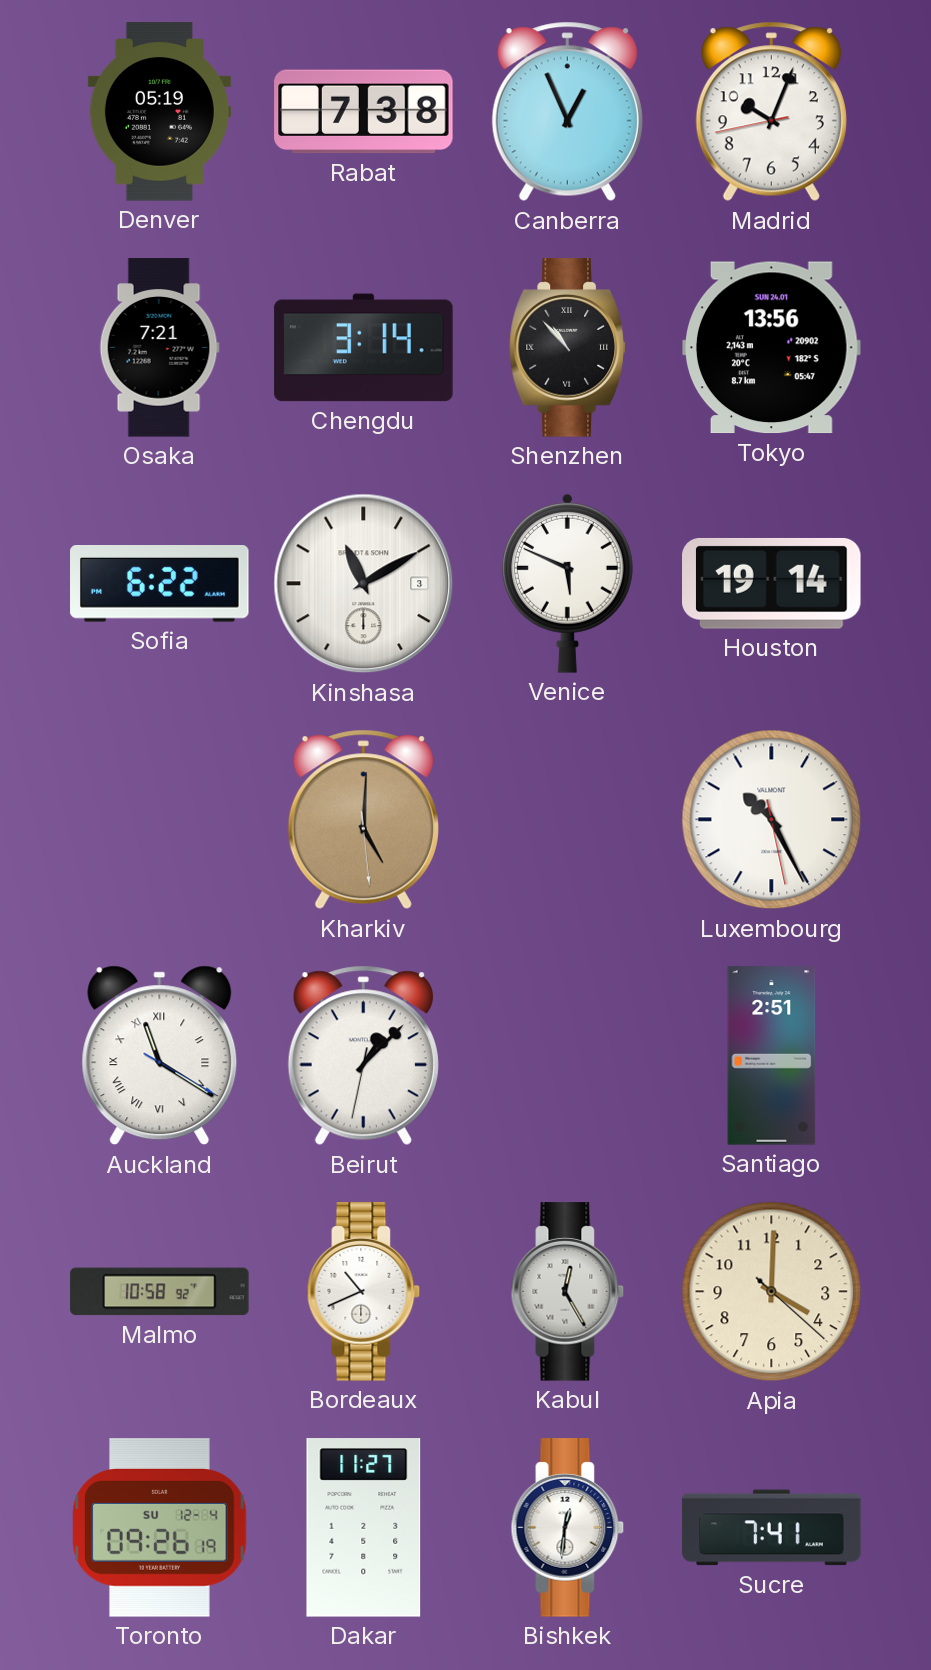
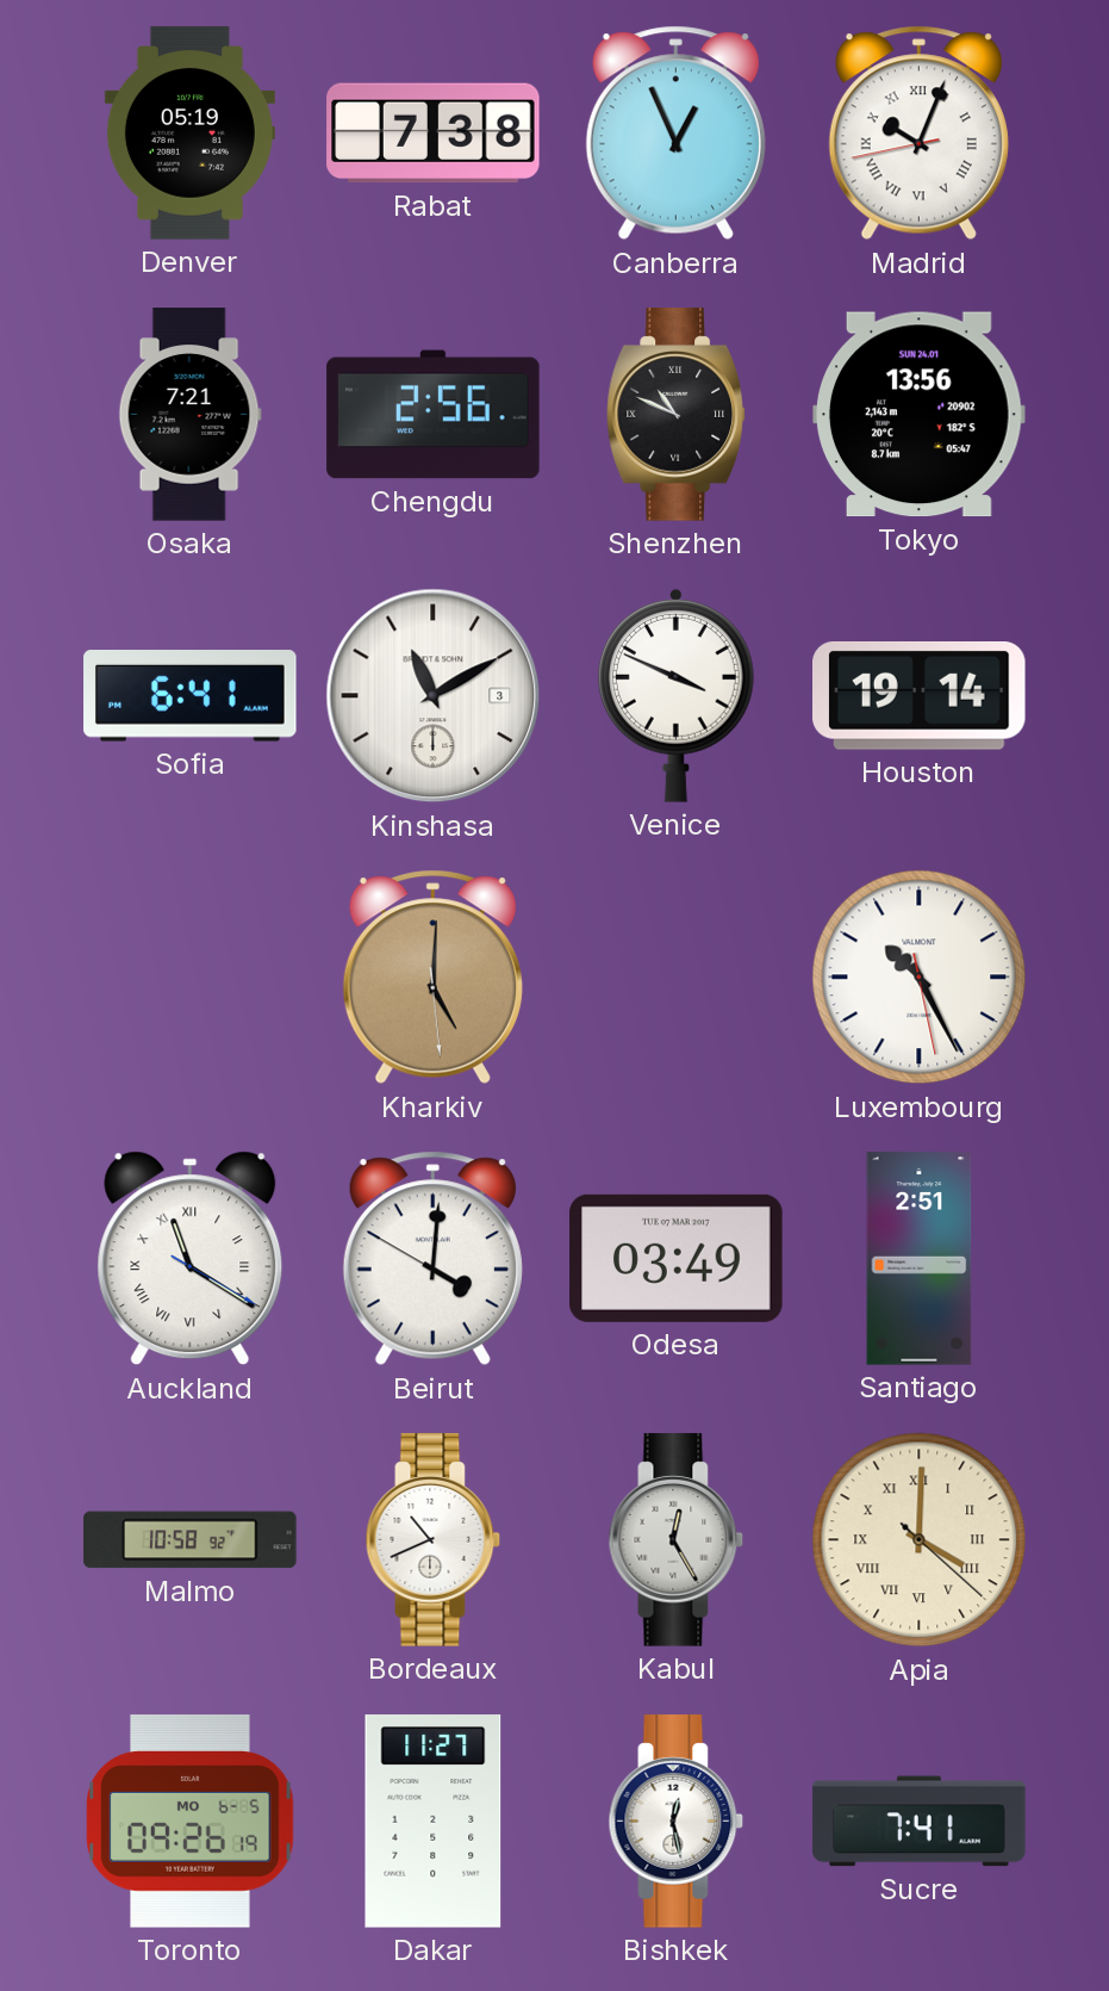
Madrid numerals: Arabic -> Roman (918, 134)
Chengdu: 3:14 -> 2:56 (434, 415)
Shenzhen: 10:53 -> 10:49 (677, 415)
Sofia: 6:22 -> 6:41 (191, 696)
Venice: 5:49 -> 3:49 (675, 695)
Beirut: 1:07 -> 4:00 (432, 1259)
Odesa: none -> 03:49 (677, 1258)
Apia numerals: Arabic -> Roman (920, 1540)
Toronto date: SU 12-4 -> MO 6-5 (191, 1822)
Bishkek: 12:31 -> 12:28 (677, 1822)
